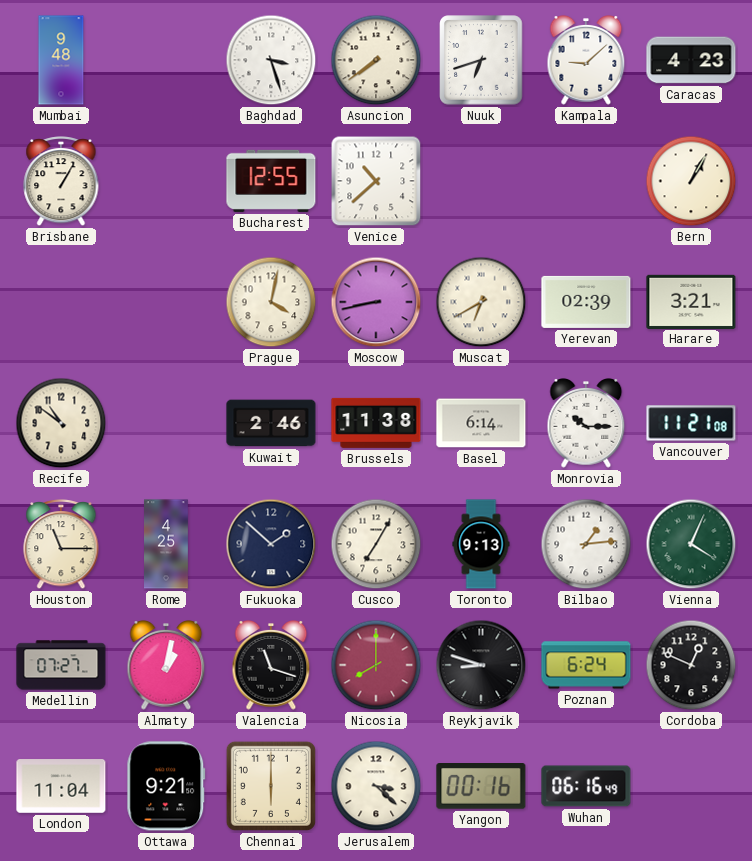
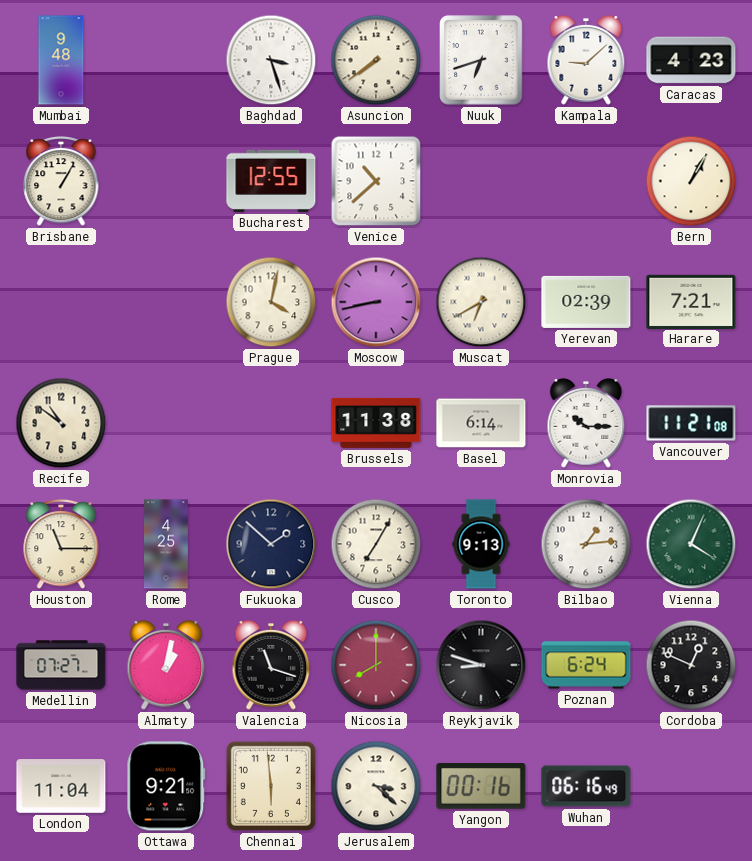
Harare: 3:21 -> 7:21 (691, 301)
Kuwait: 2:46 -> none (271, 423)
Chennai: 6:00 -> 5:59 (271, 786)
